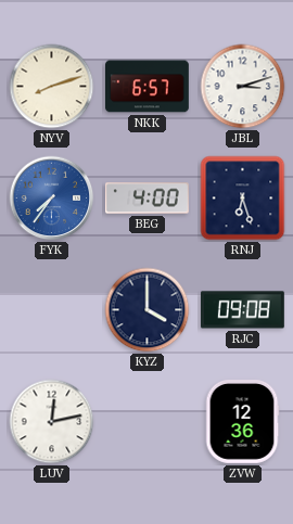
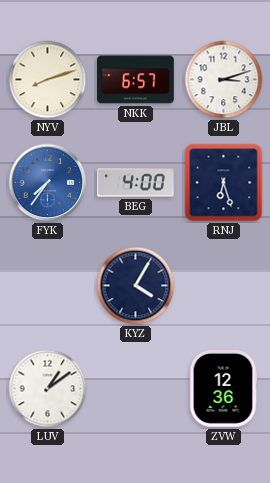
KYZ: 4:00 -> 4:05 (136, 286)
RJC: 09:08 -> none (242, 310)
LUV: 12:13 -> 1:09 (48, 389)
